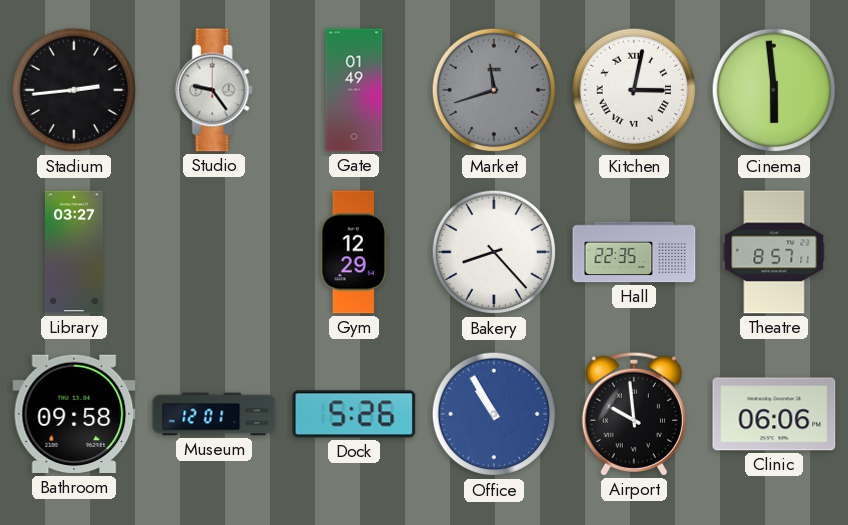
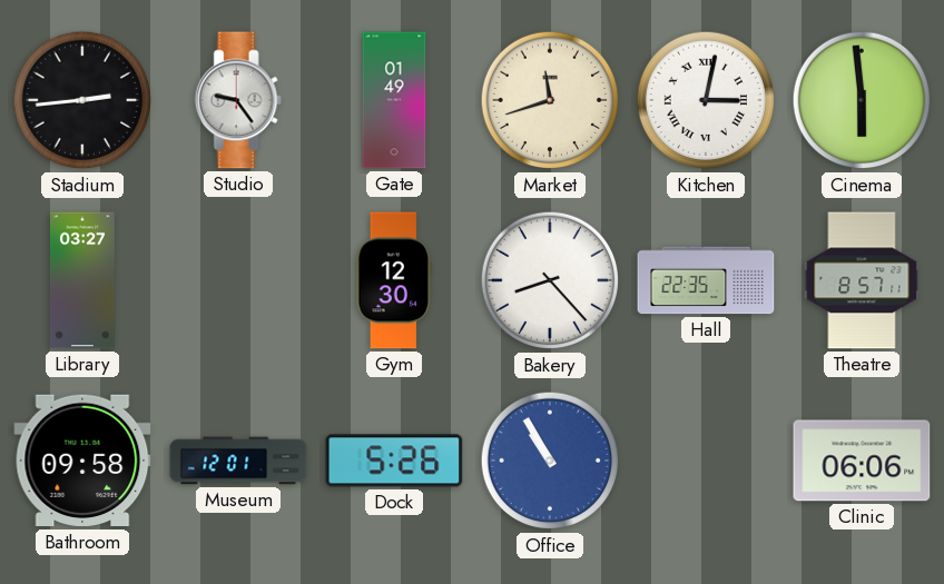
Market dial: grey -> cream (550, 100)
Gym: 12:29 -> 12:30 (393, 280)
Airport: 9:59 -> none (634, 414)
